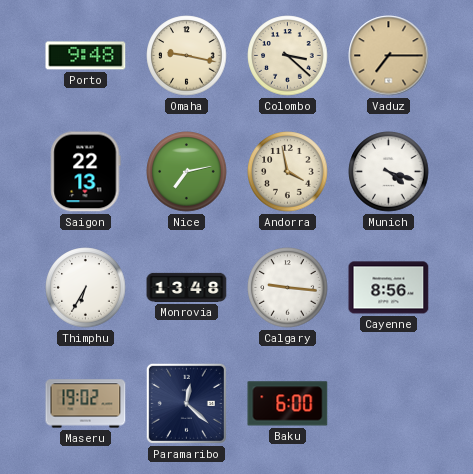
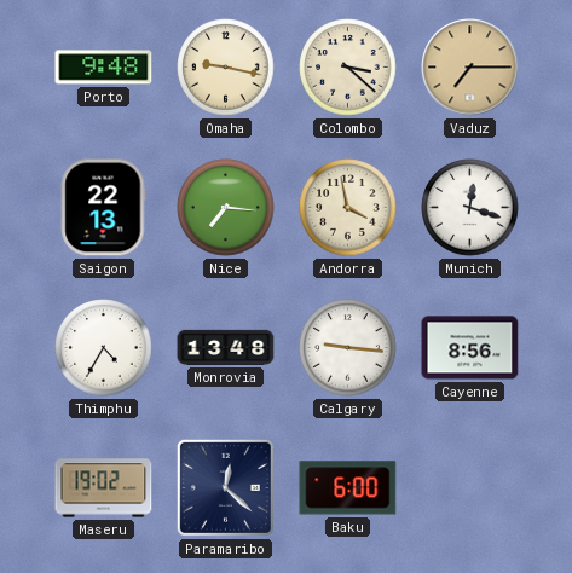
Nice: 7:13 -> 7:16 (226, 208)
Munich: 4:18 -> 12:18 (470, 208)
Thimphu: 6:35 -> 4:35 (104, 348)
